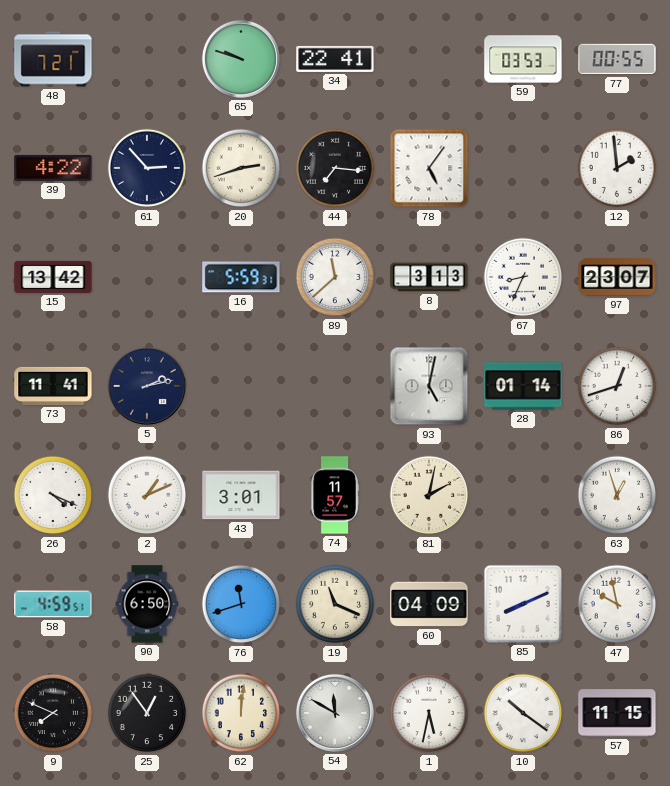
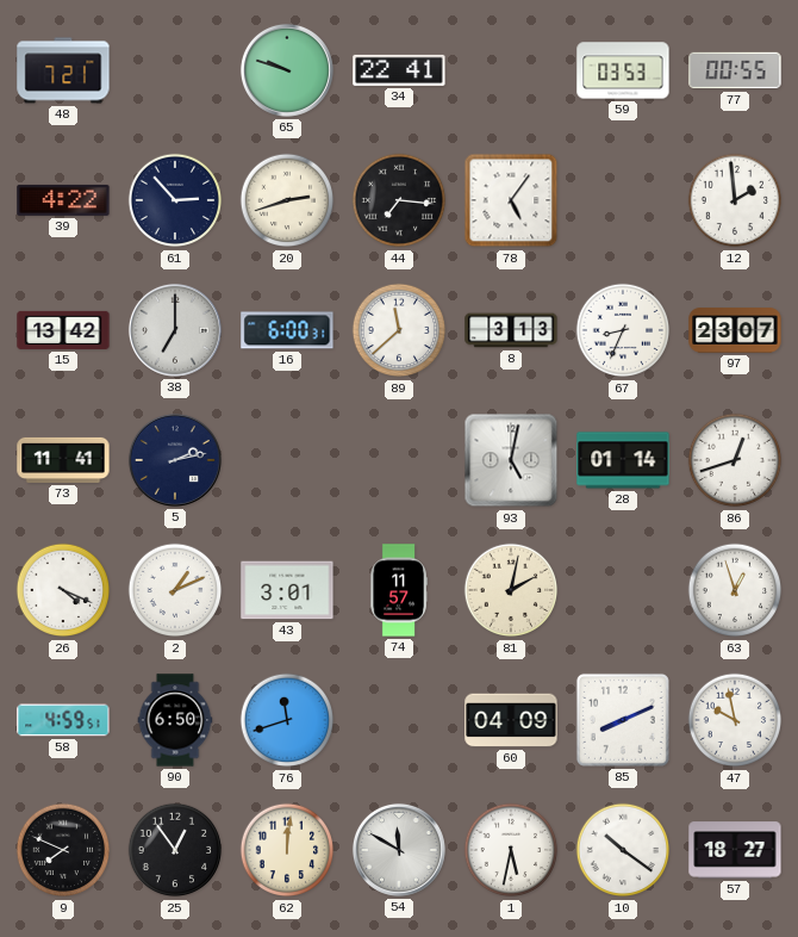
38: none -> 7:00 (175, 330)
16: 5:59 -> 6:00 (287, 330)
19: 11:19 -> none (335, 604)
57: 11:15 -> 18:27 (735, 850)
